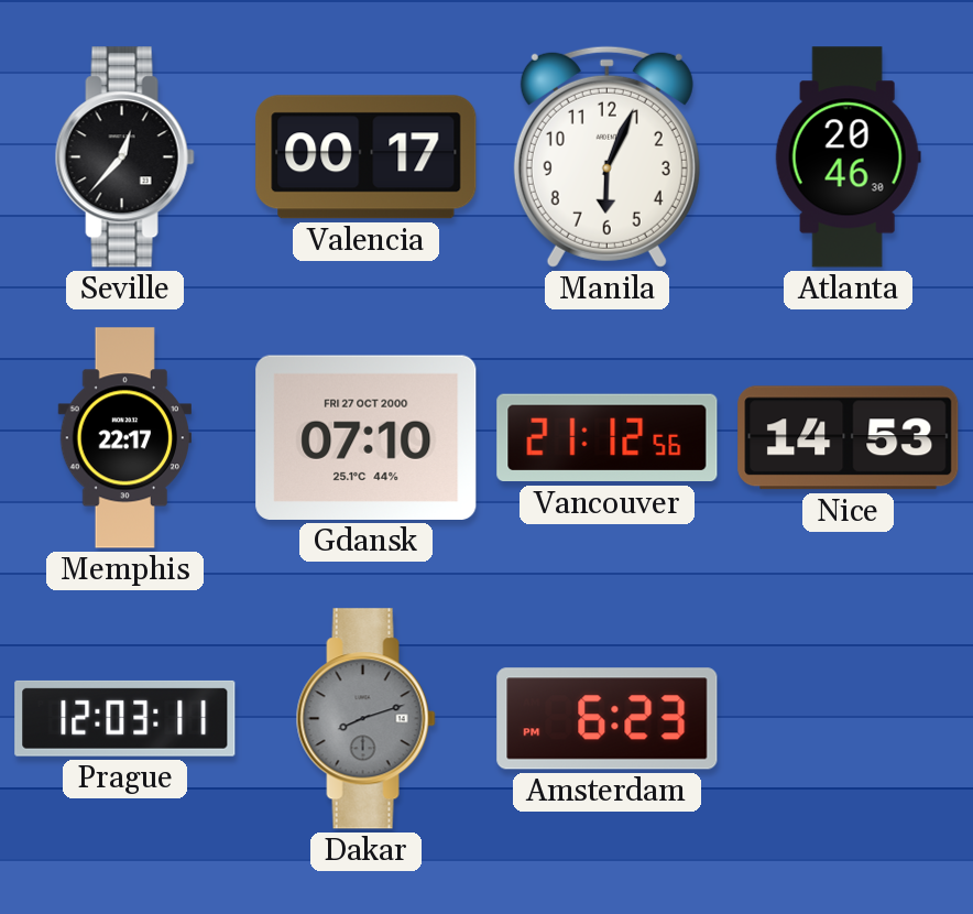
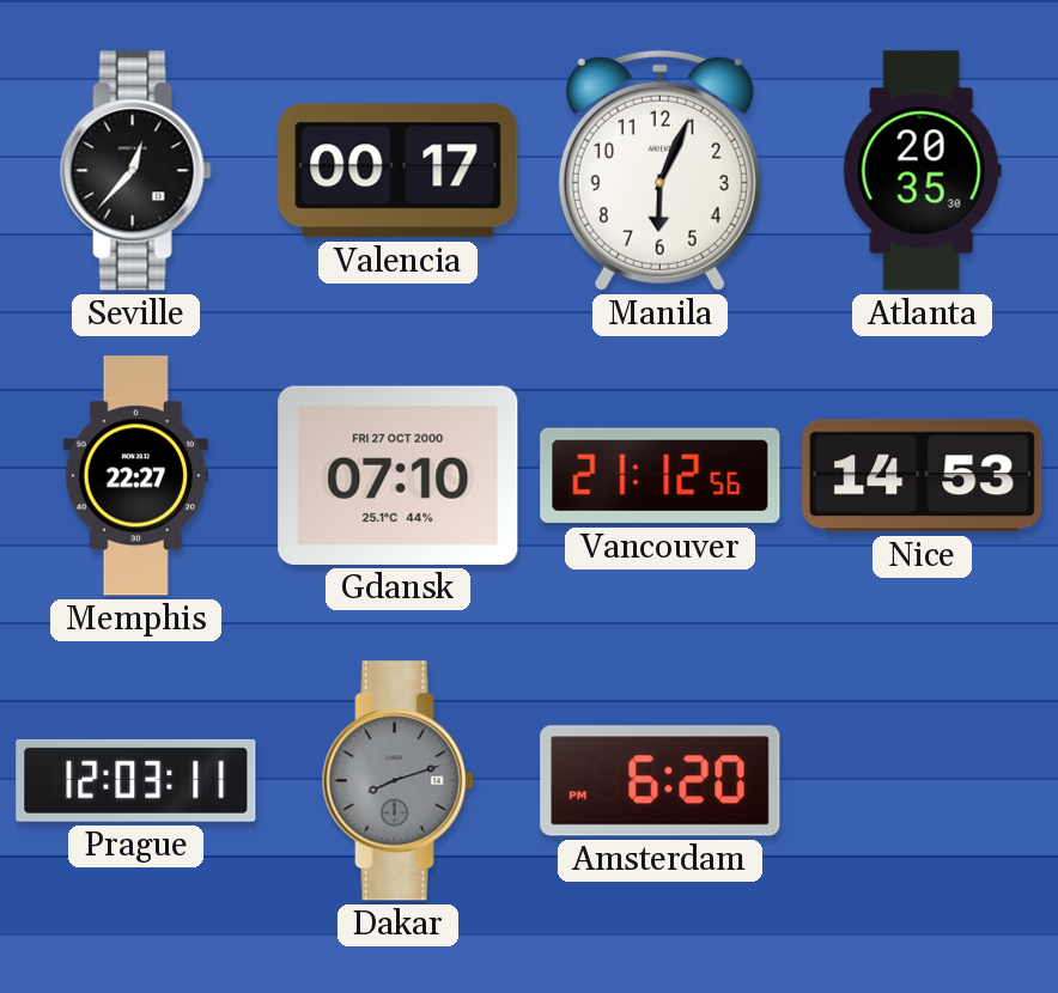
Atlanta: 20:46 -> 20:35 (922, 171)
Memphis: 22:17 -> 22:27 (135, 476)
Amsterdam: 6:23 -> 6:20 (661, 781)
